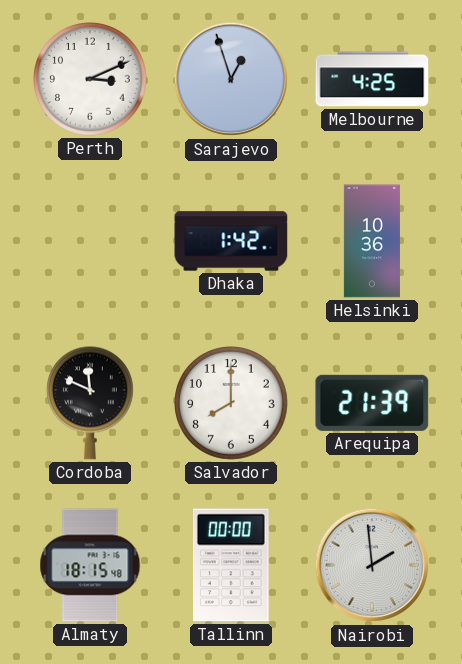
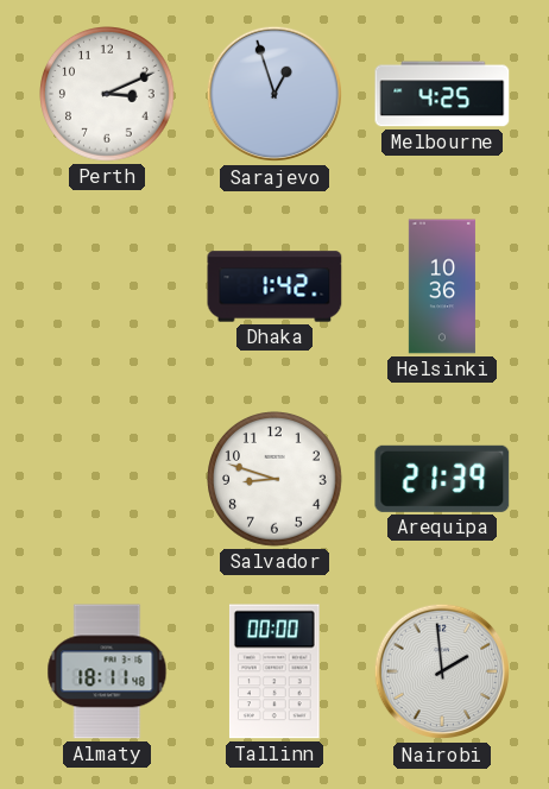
Cordoba: 11:49 -> none (90, 403)
Salvador: 8:00 -> 8:48 (276, 480)
Almaty: 18:15 -> 18:11 (107, 671)
